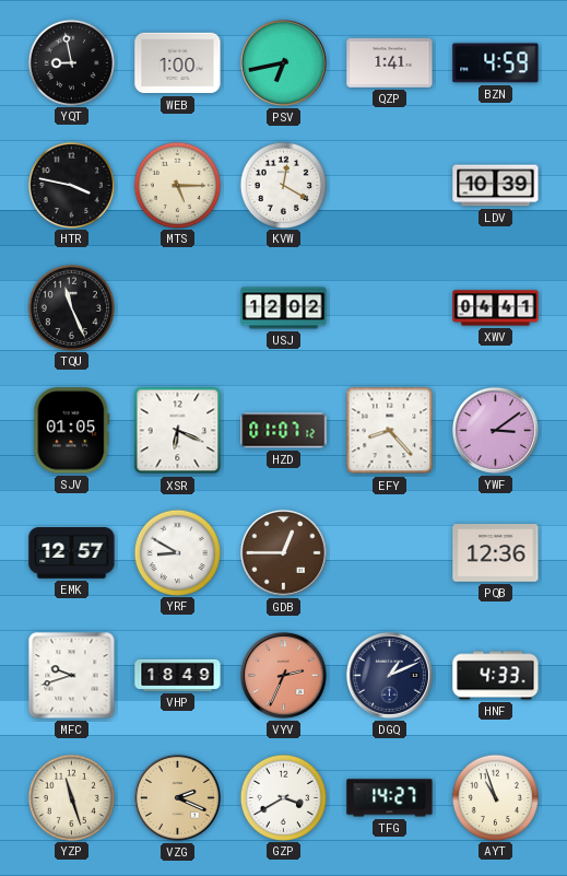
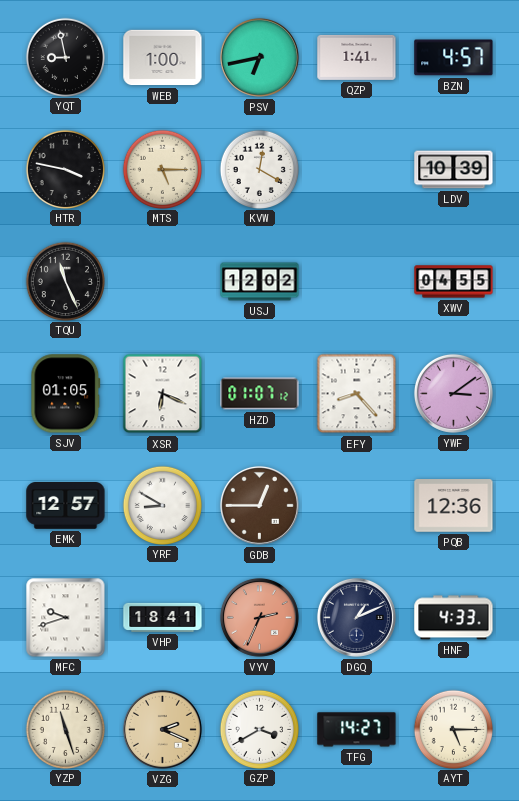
BZN: 4:59 -> 4:57 (454, 58)
XWV: 04:41 -> 04:55 (454, 282)
VHP: 18:49 -> 18:41 (163, 617)
AYT: 10:57 -> 5:15 (453, 729)
